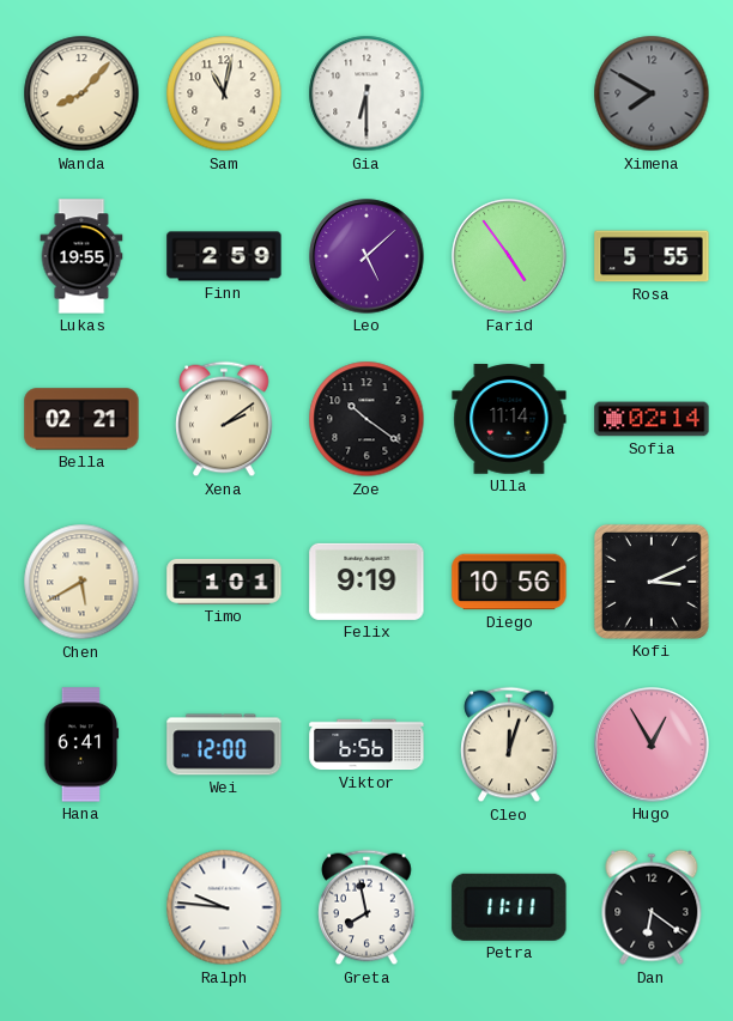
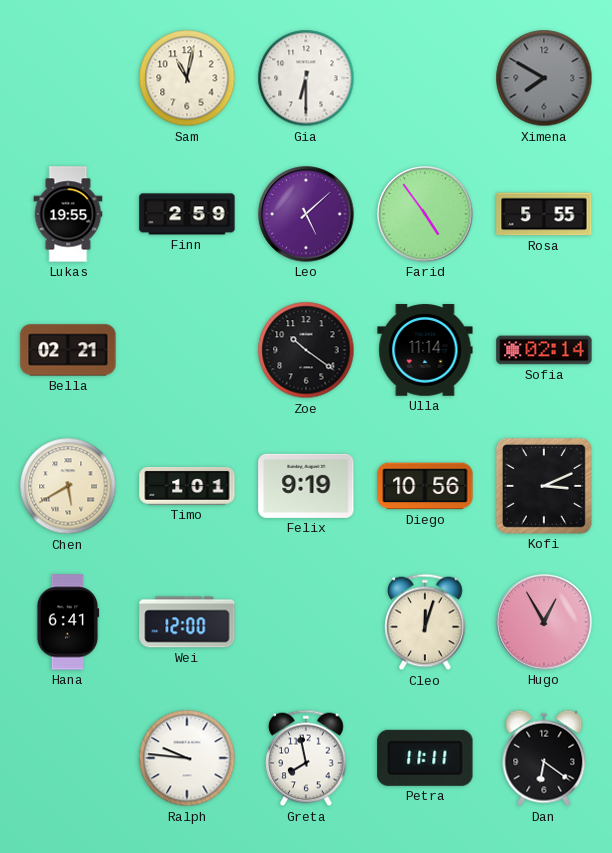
Wanda: 8:07 -> none (81, 93)
Xena: 2:09 -> none (224, 419)
Viktor: 6:56 -> none (366, 745)
